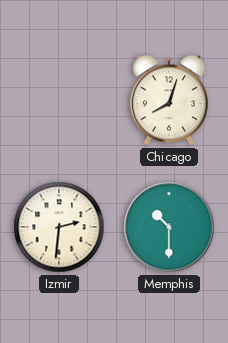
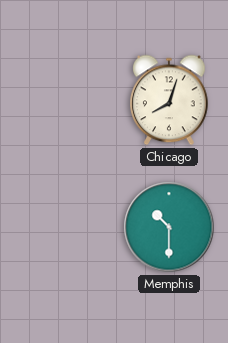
Izmir: 2:31 -> none (59, 227)
